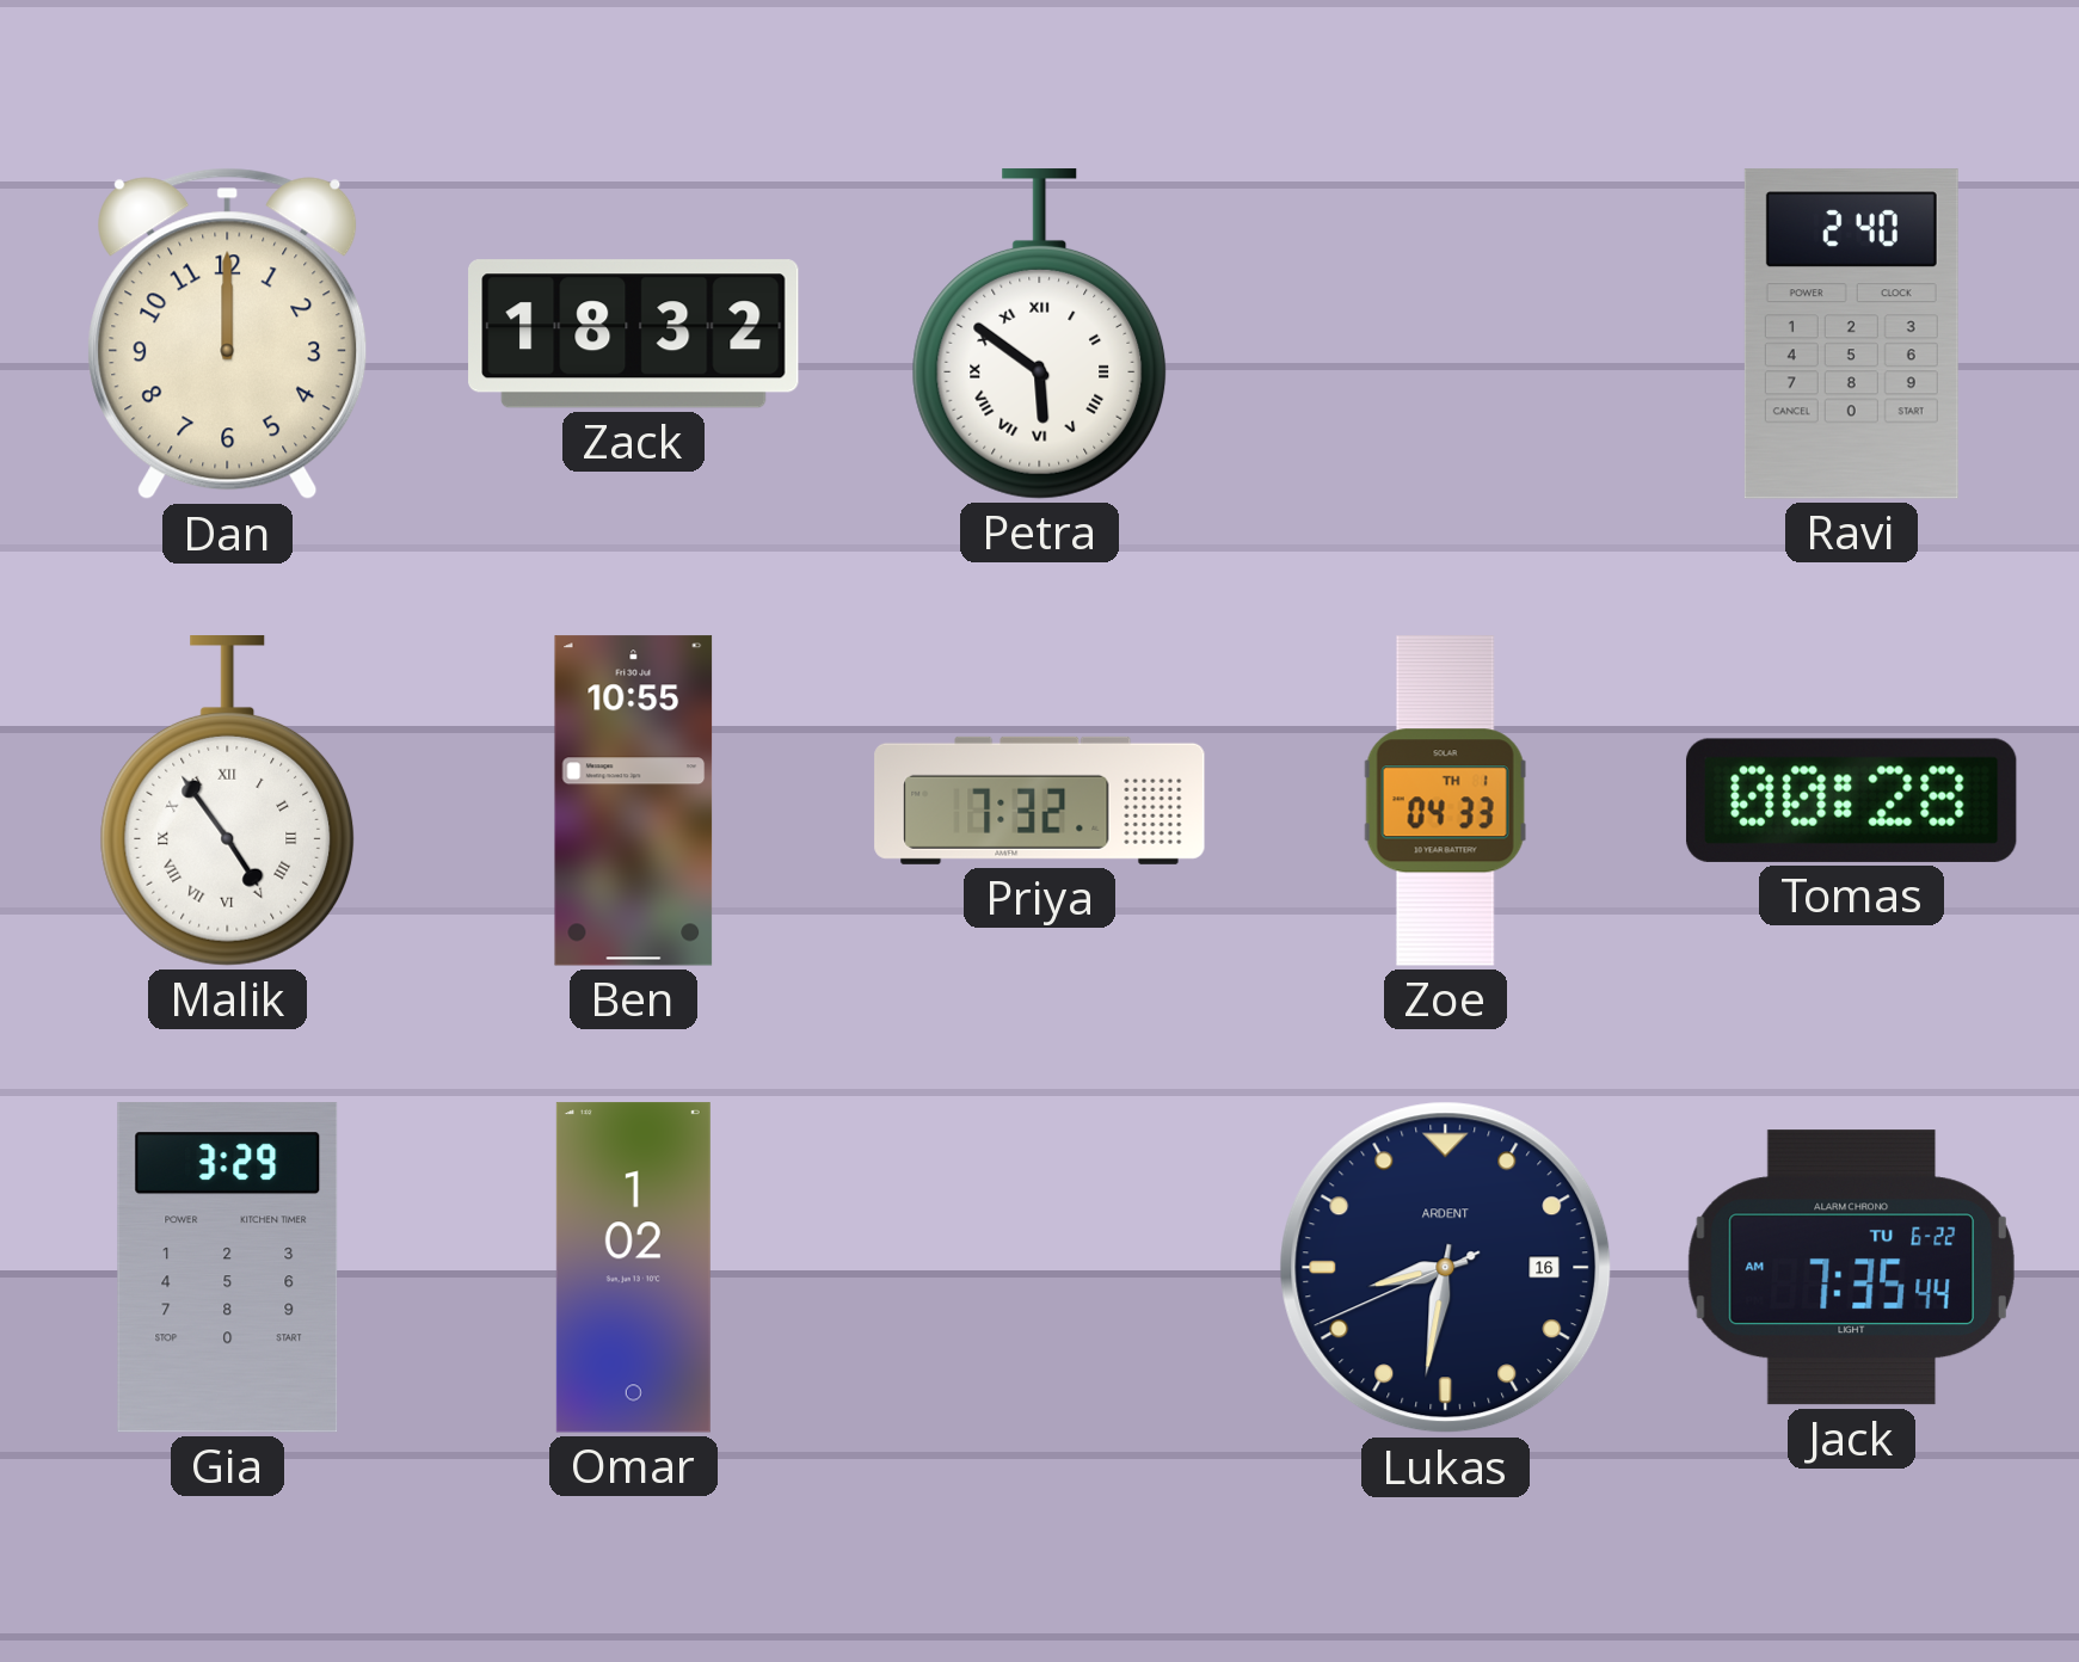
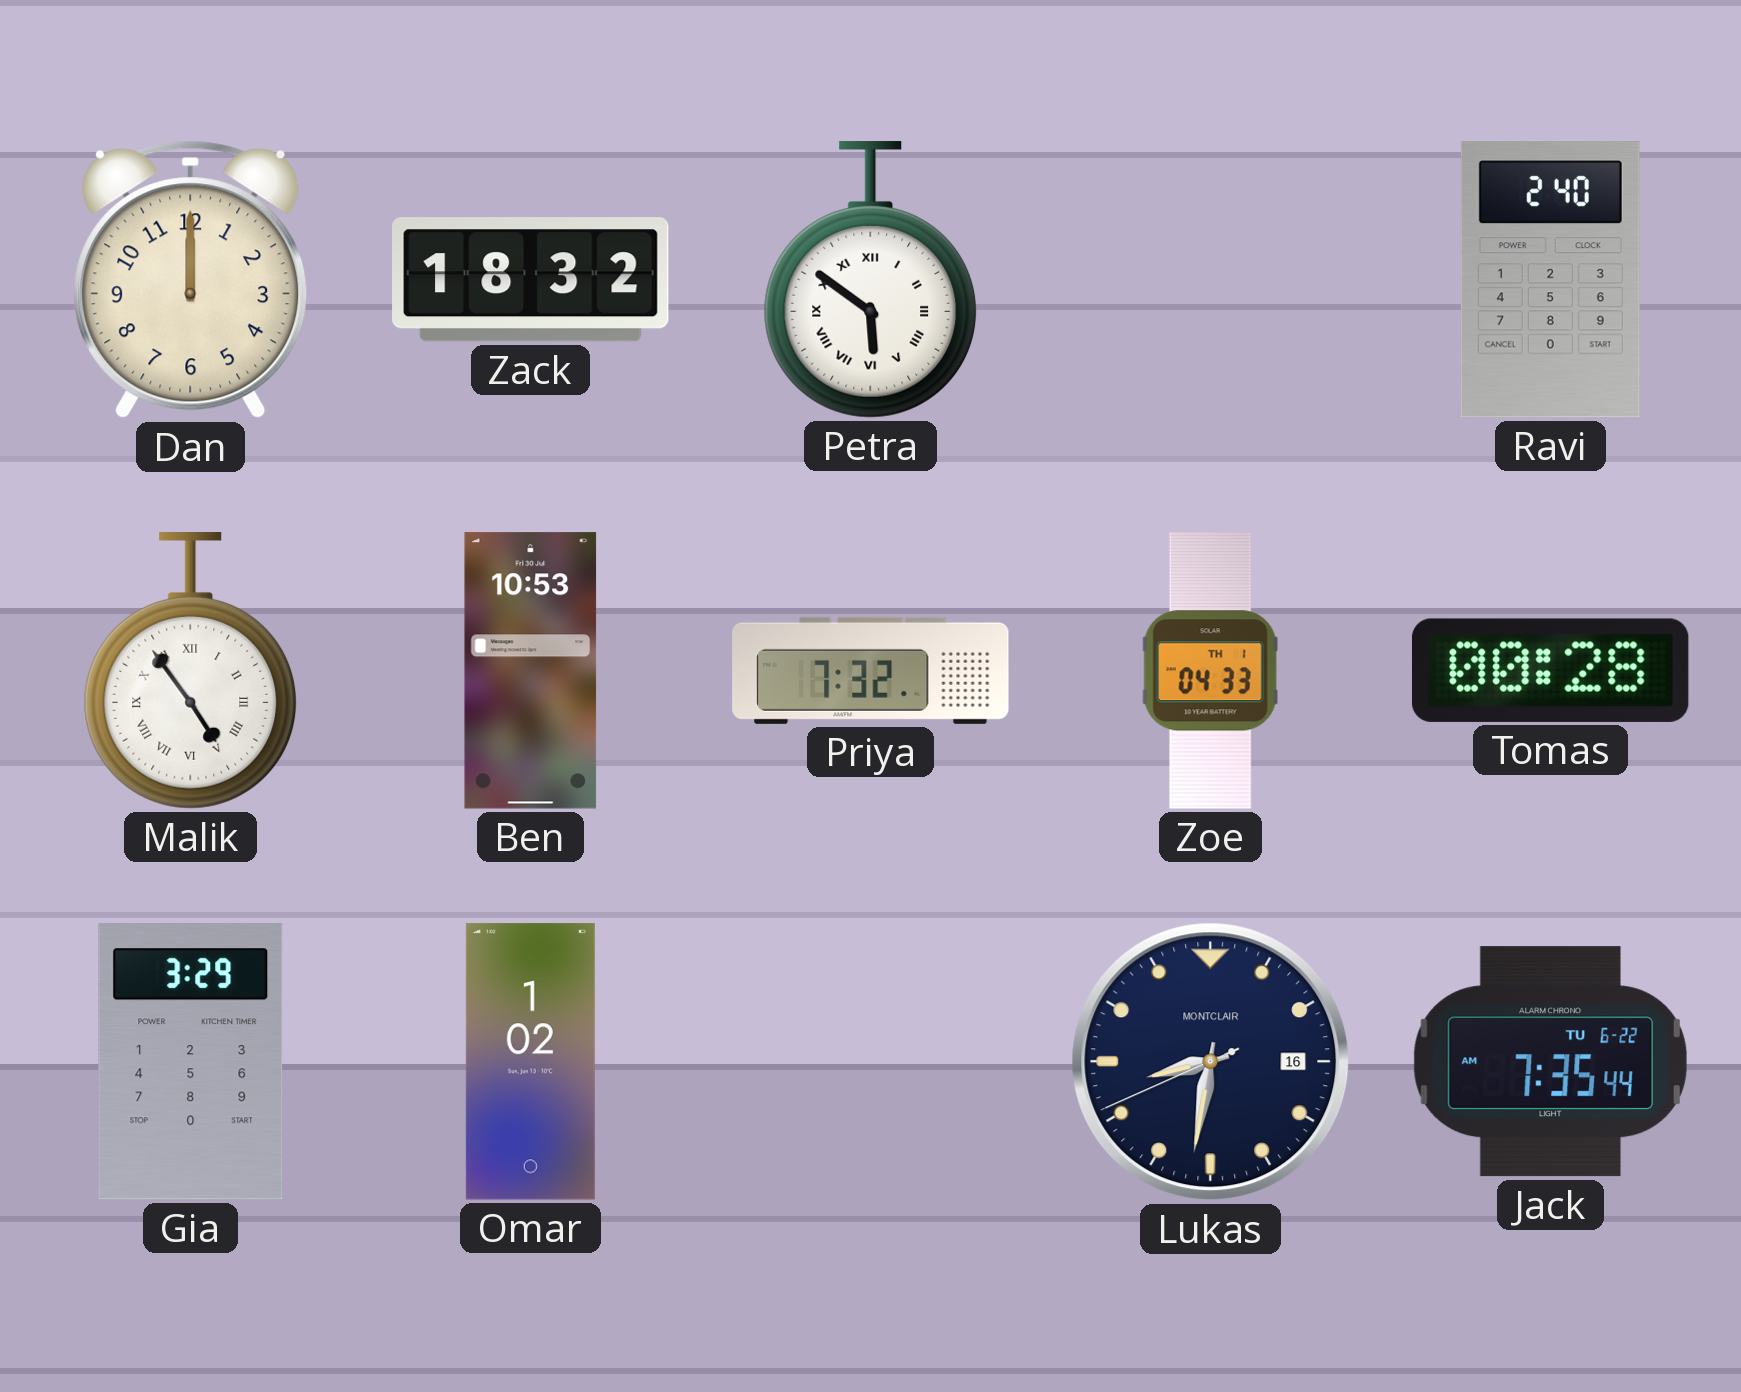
Ben: 10:55 -> 10:53 (531, 671)
Lukas brand: ARDENT -> MONTCLAIR (1211, 1062)
